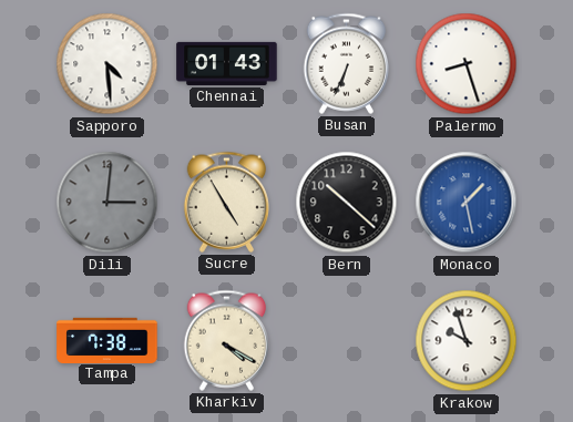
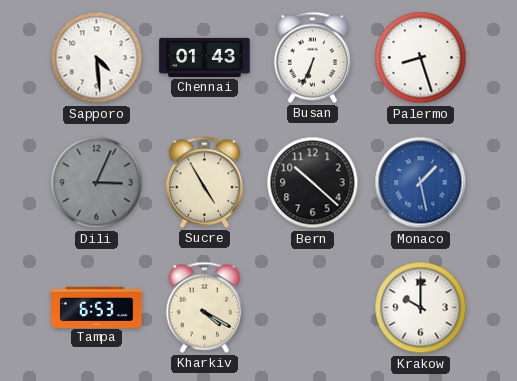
Dili: 3:01 -> 3:04 (97, 183)
Tampa: 7:38 -> 6:53 (97, 307)
Krakow: 9:57 -> 10:00 (421, 308)
